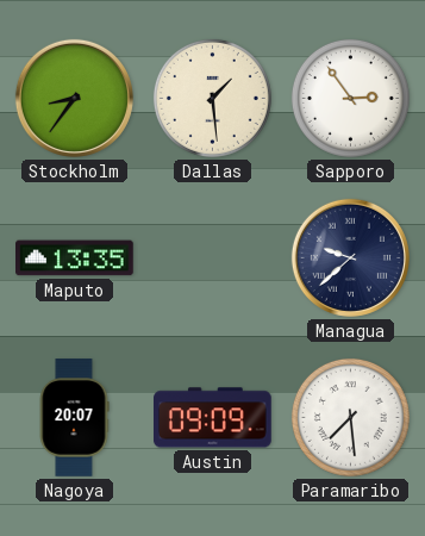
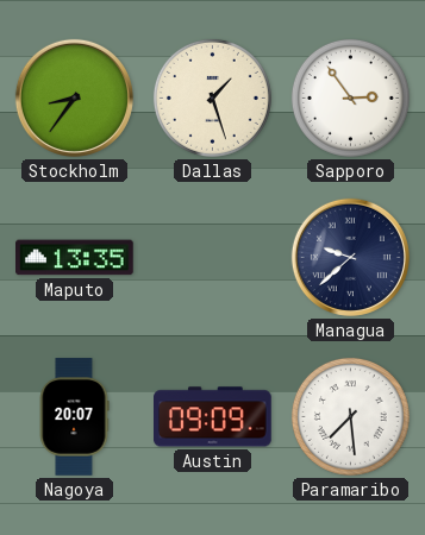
Dallas: 1:29 -> 1:27 (212, 97)
